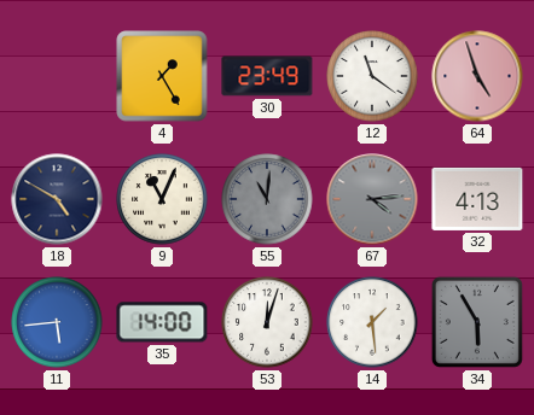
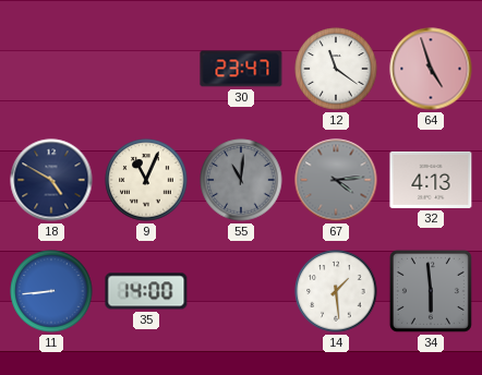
4: 1:25 -> none (162, 76)
30: 23:49 -> 23:47 (241, 69)
11: 5:44 -> 8:44 (51, 291)
53: 12:03 -> none (267, 322)
34: 5:55 -> 5:59 (431, 291)
